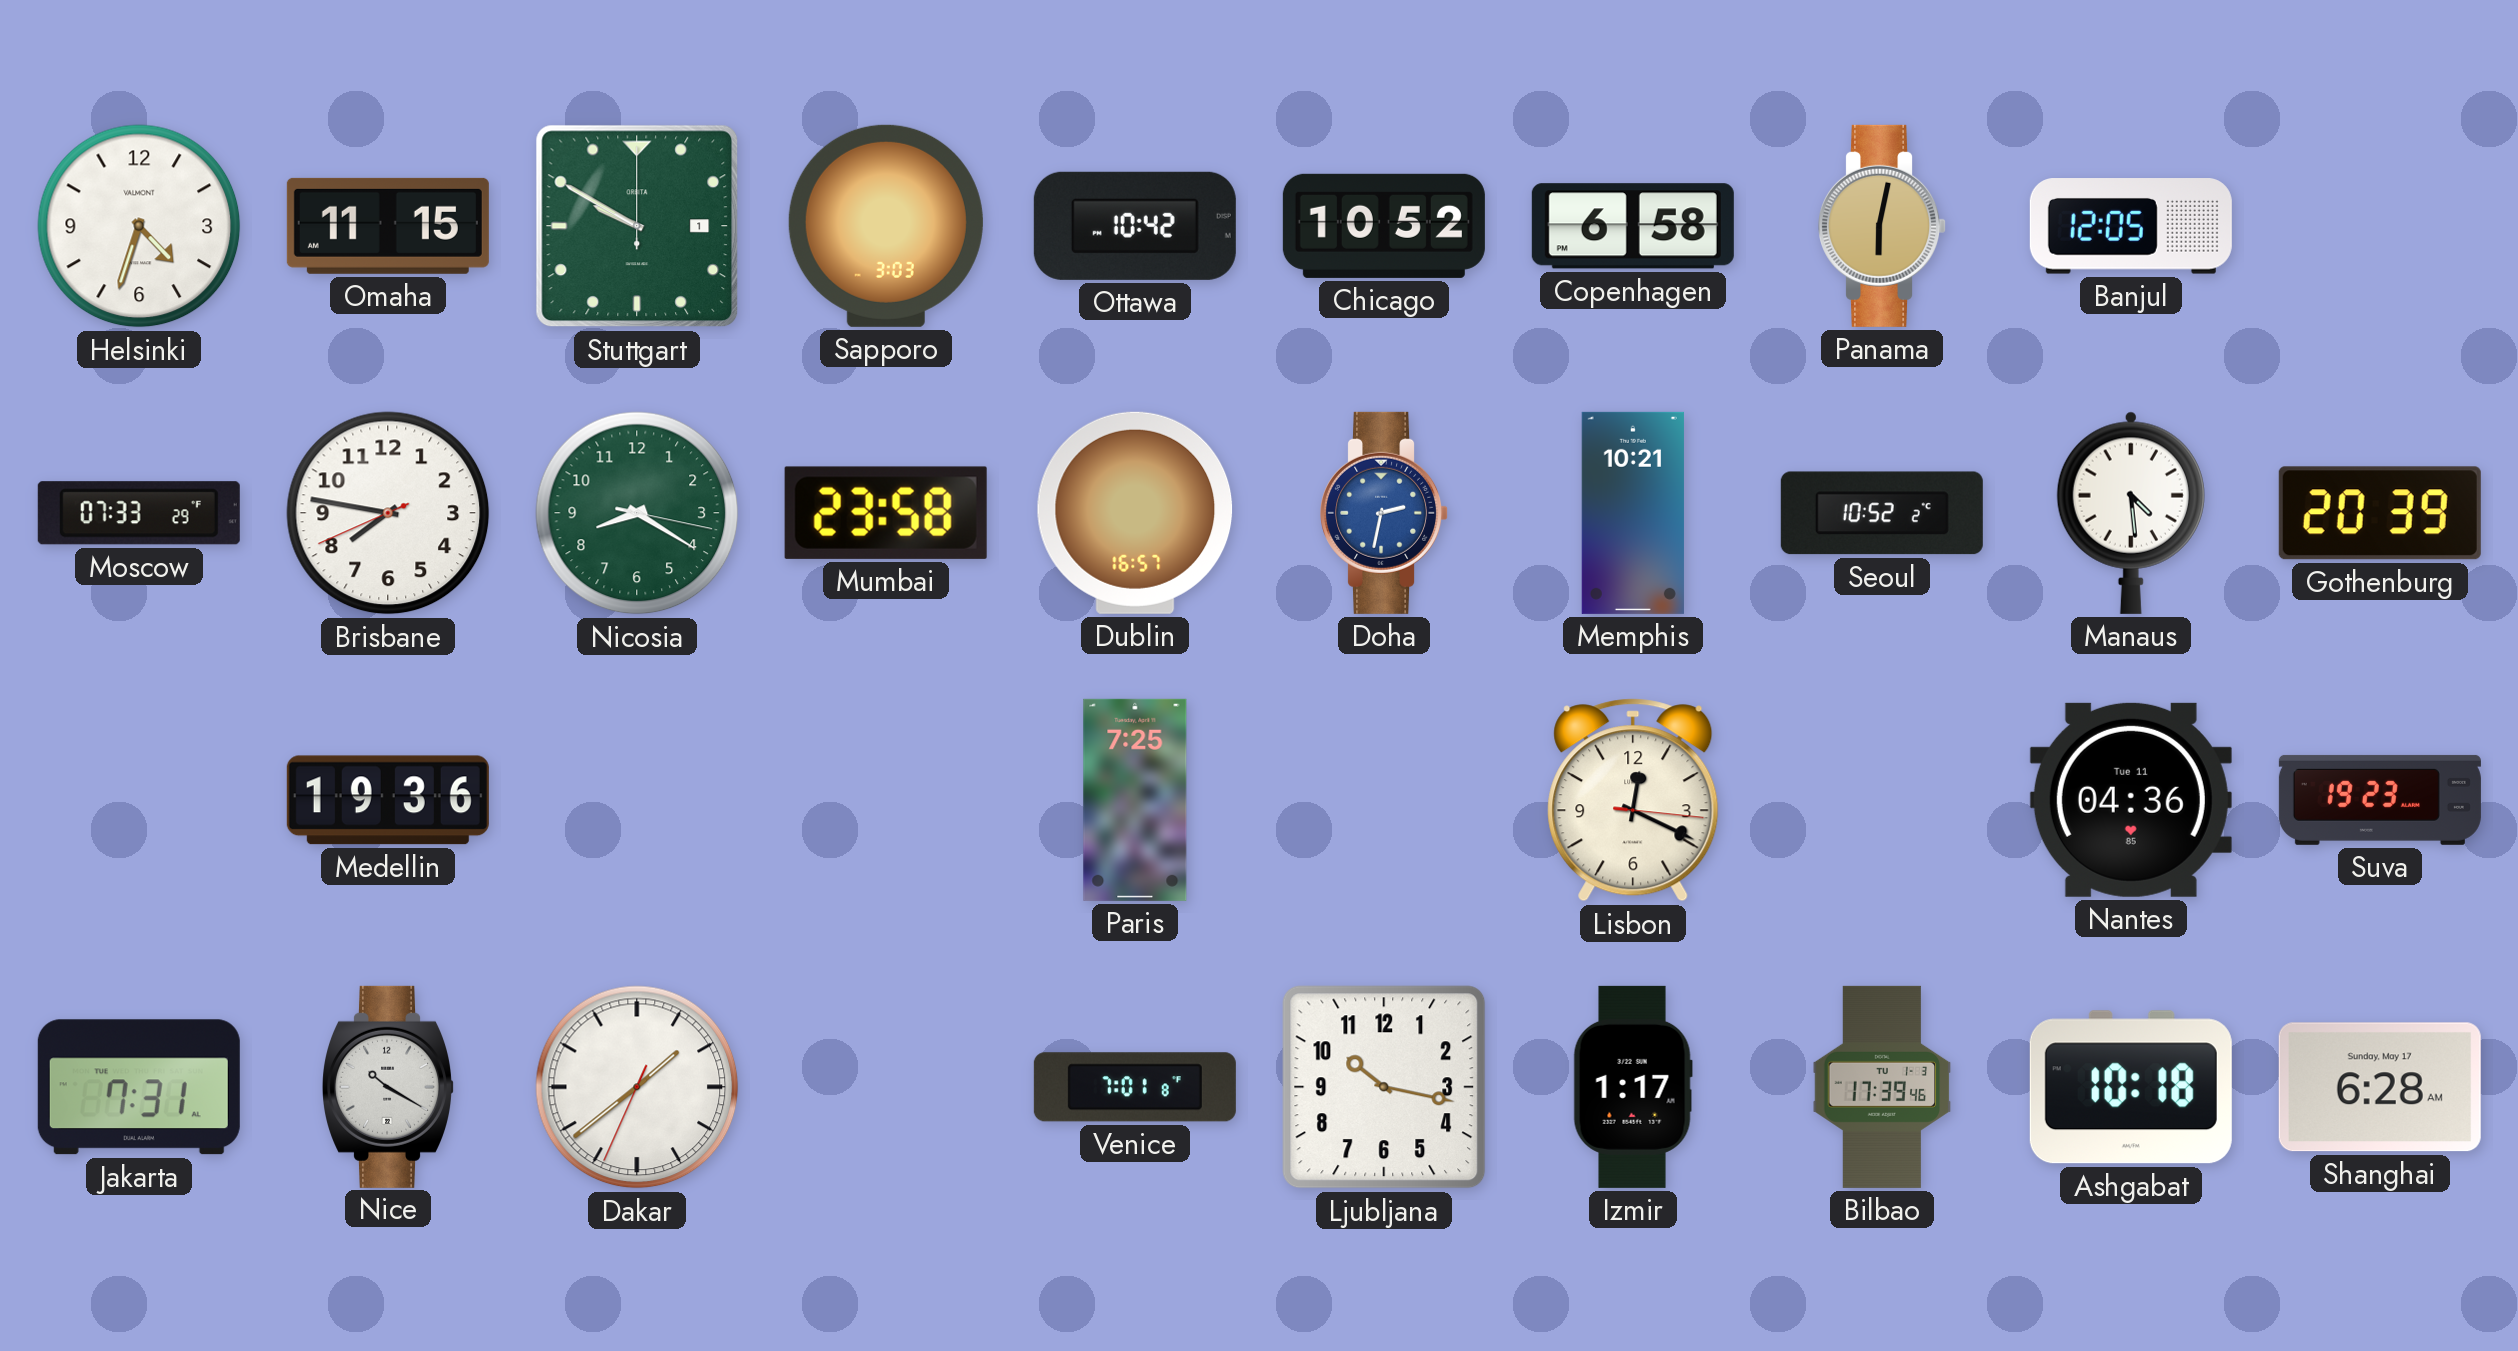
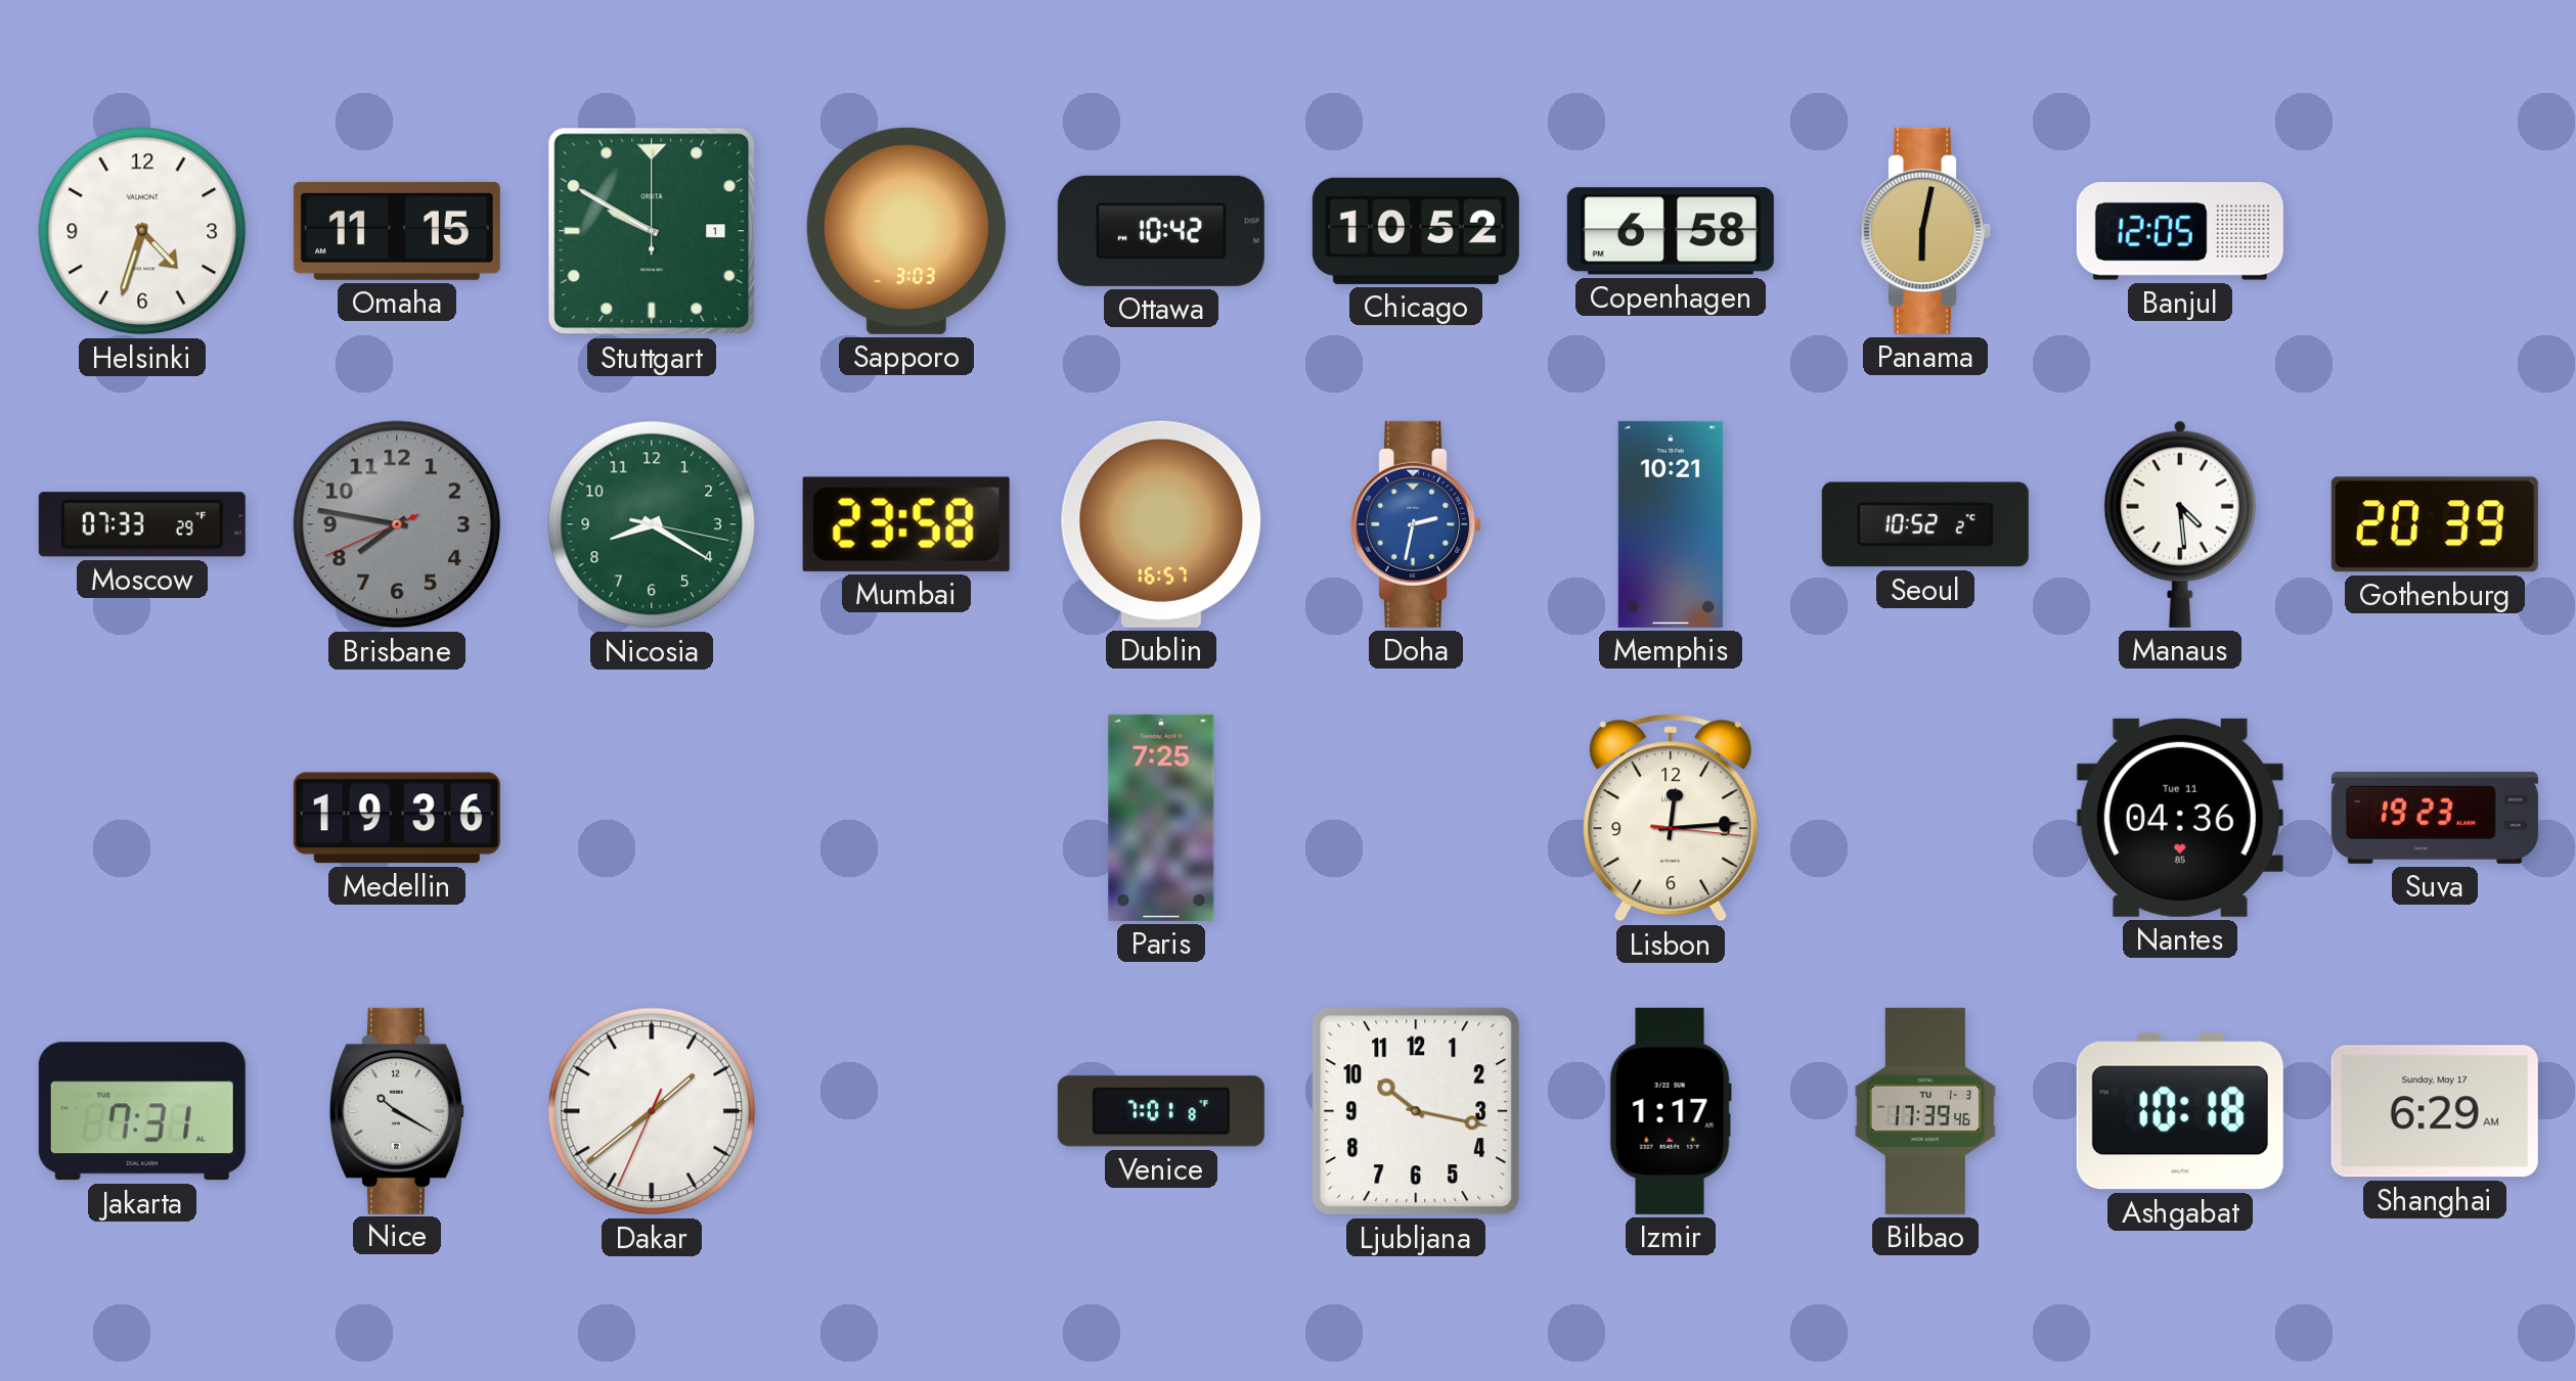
Brisbane dial: white -> grey (397, 524)
Lisbon: 12:19 -> 12:14 (1671, 818)
Shanghai: 6:28 -> 6:29 (2435, 1111)
